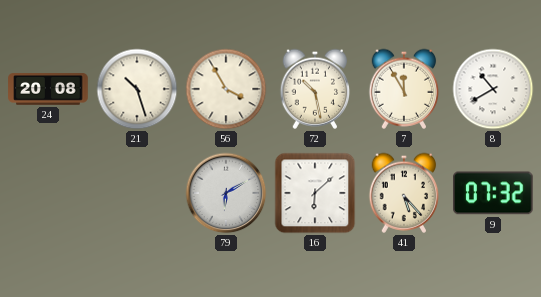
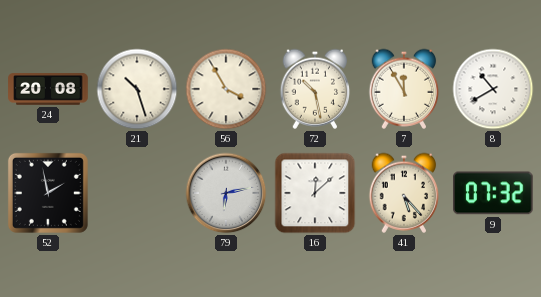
52: none -> 1:58 (48, 193)
79: 6:10 -> 6:13 (226, 193)
16: 6:08 -> 12:08 (315, 193)
